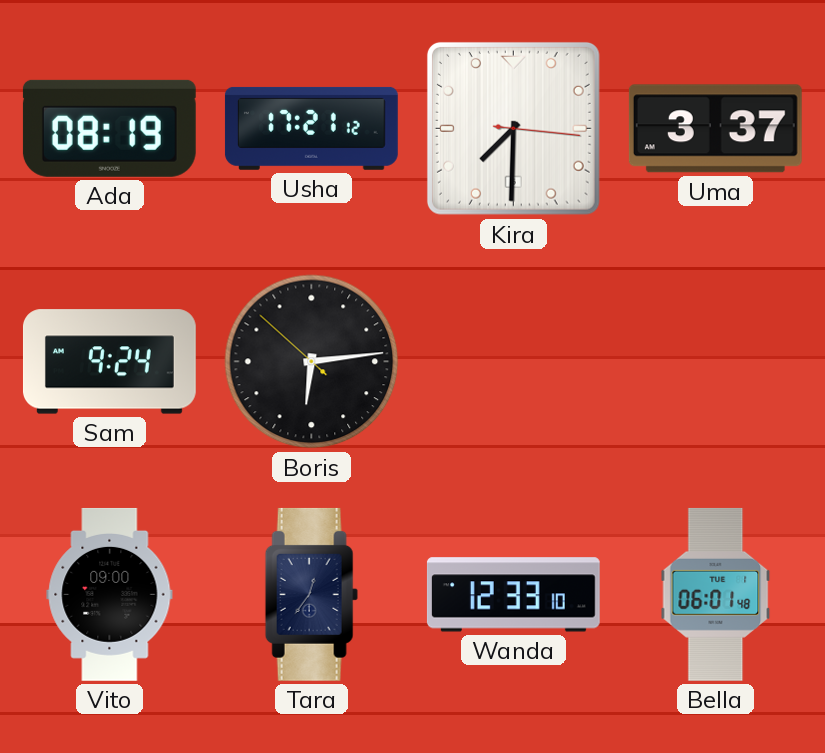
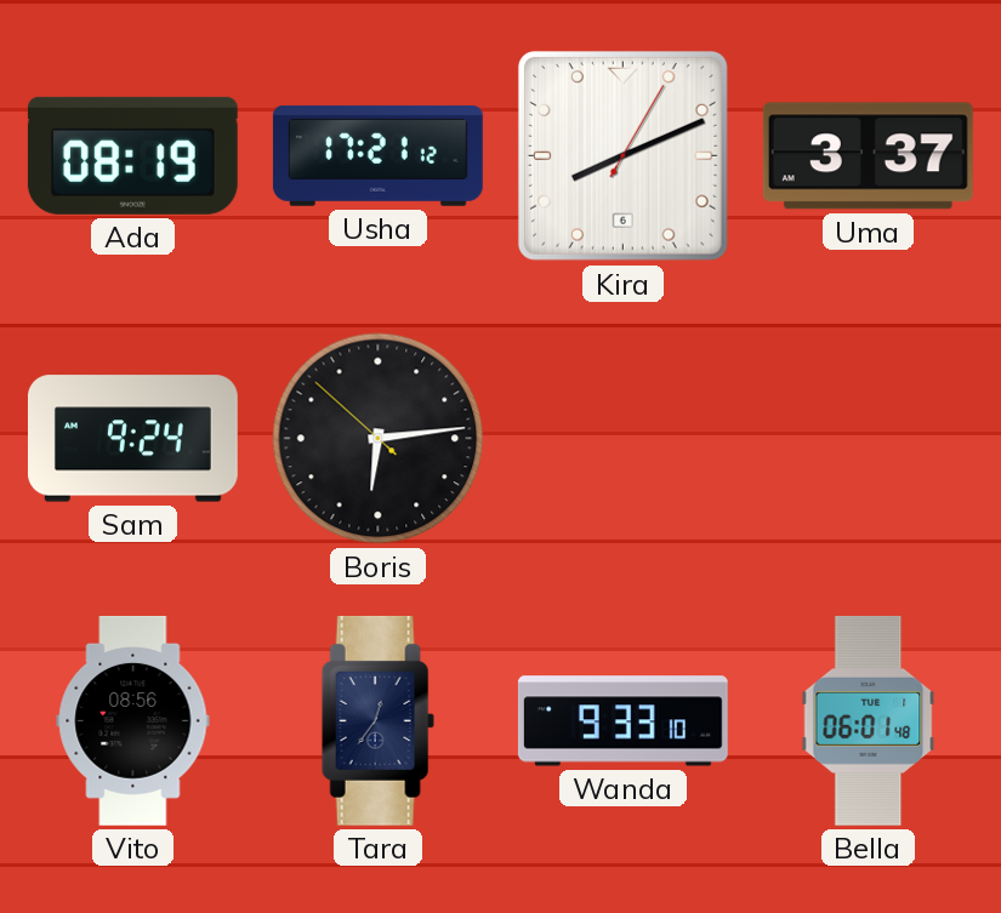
Kira: 7:30 -> 8:11 (622, 155)
Vito: 09:00 -> 08:56 (133, 720)
Wanda: 12:33 -> 9:33 (622, 721)
